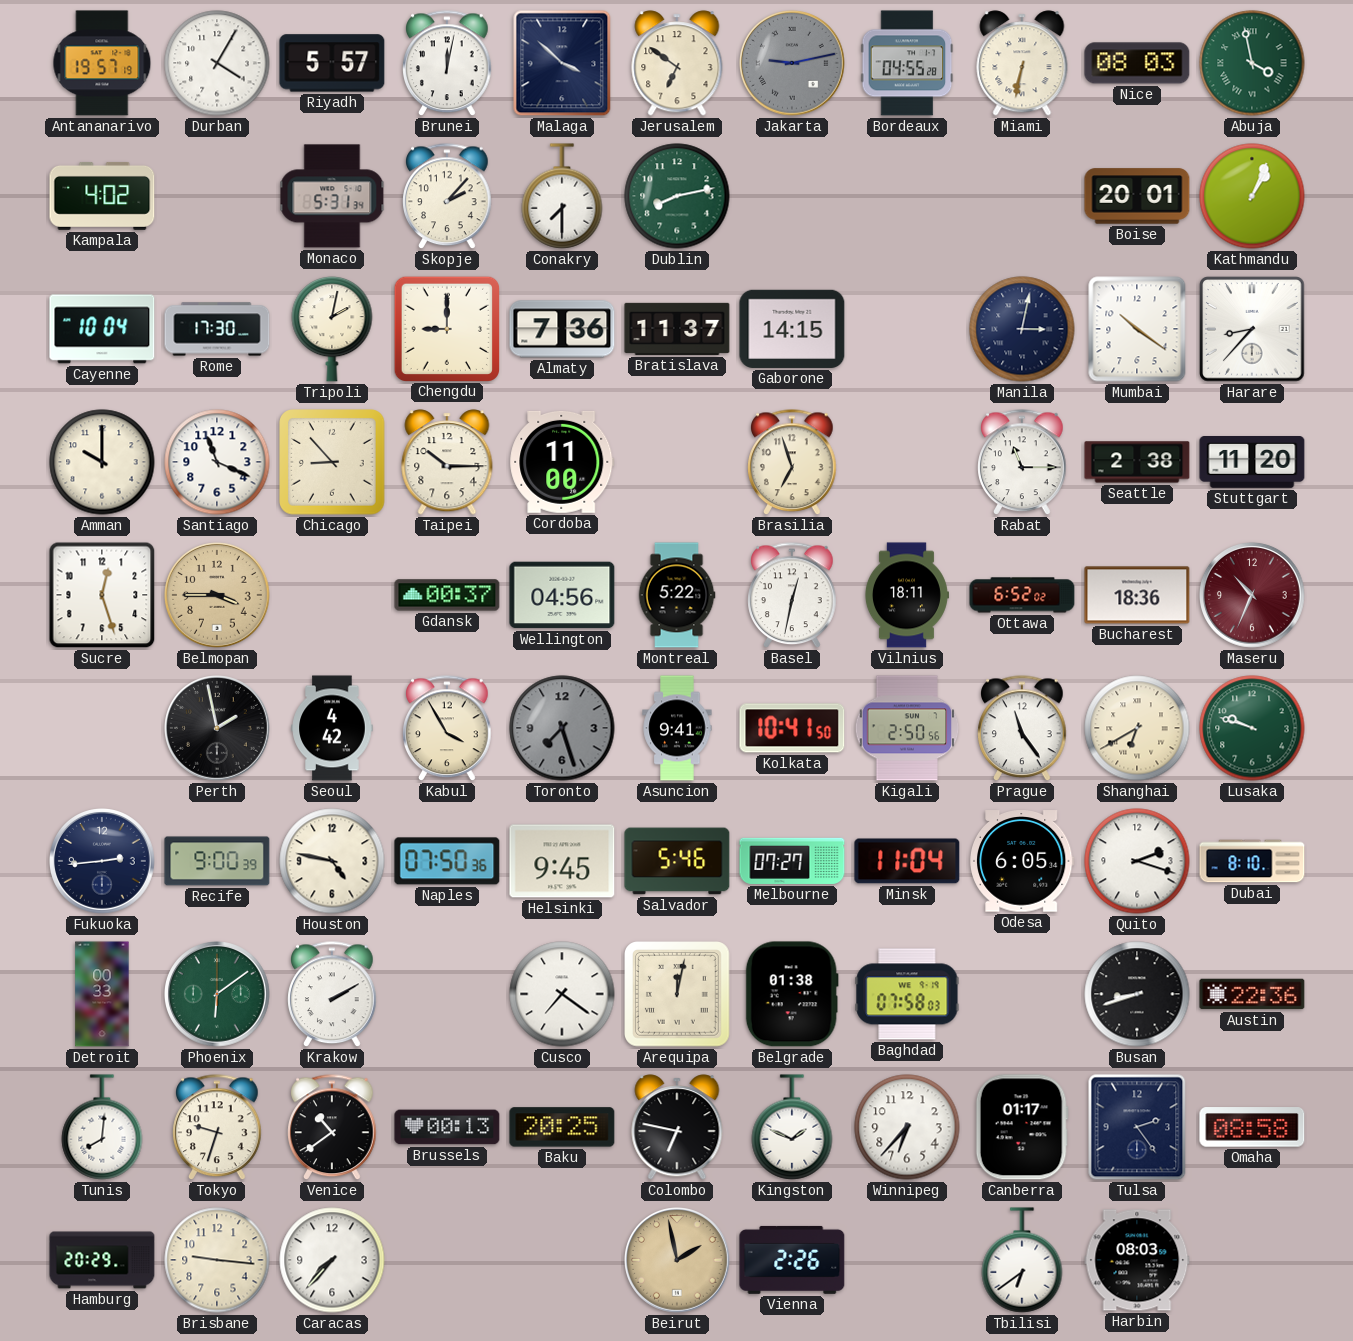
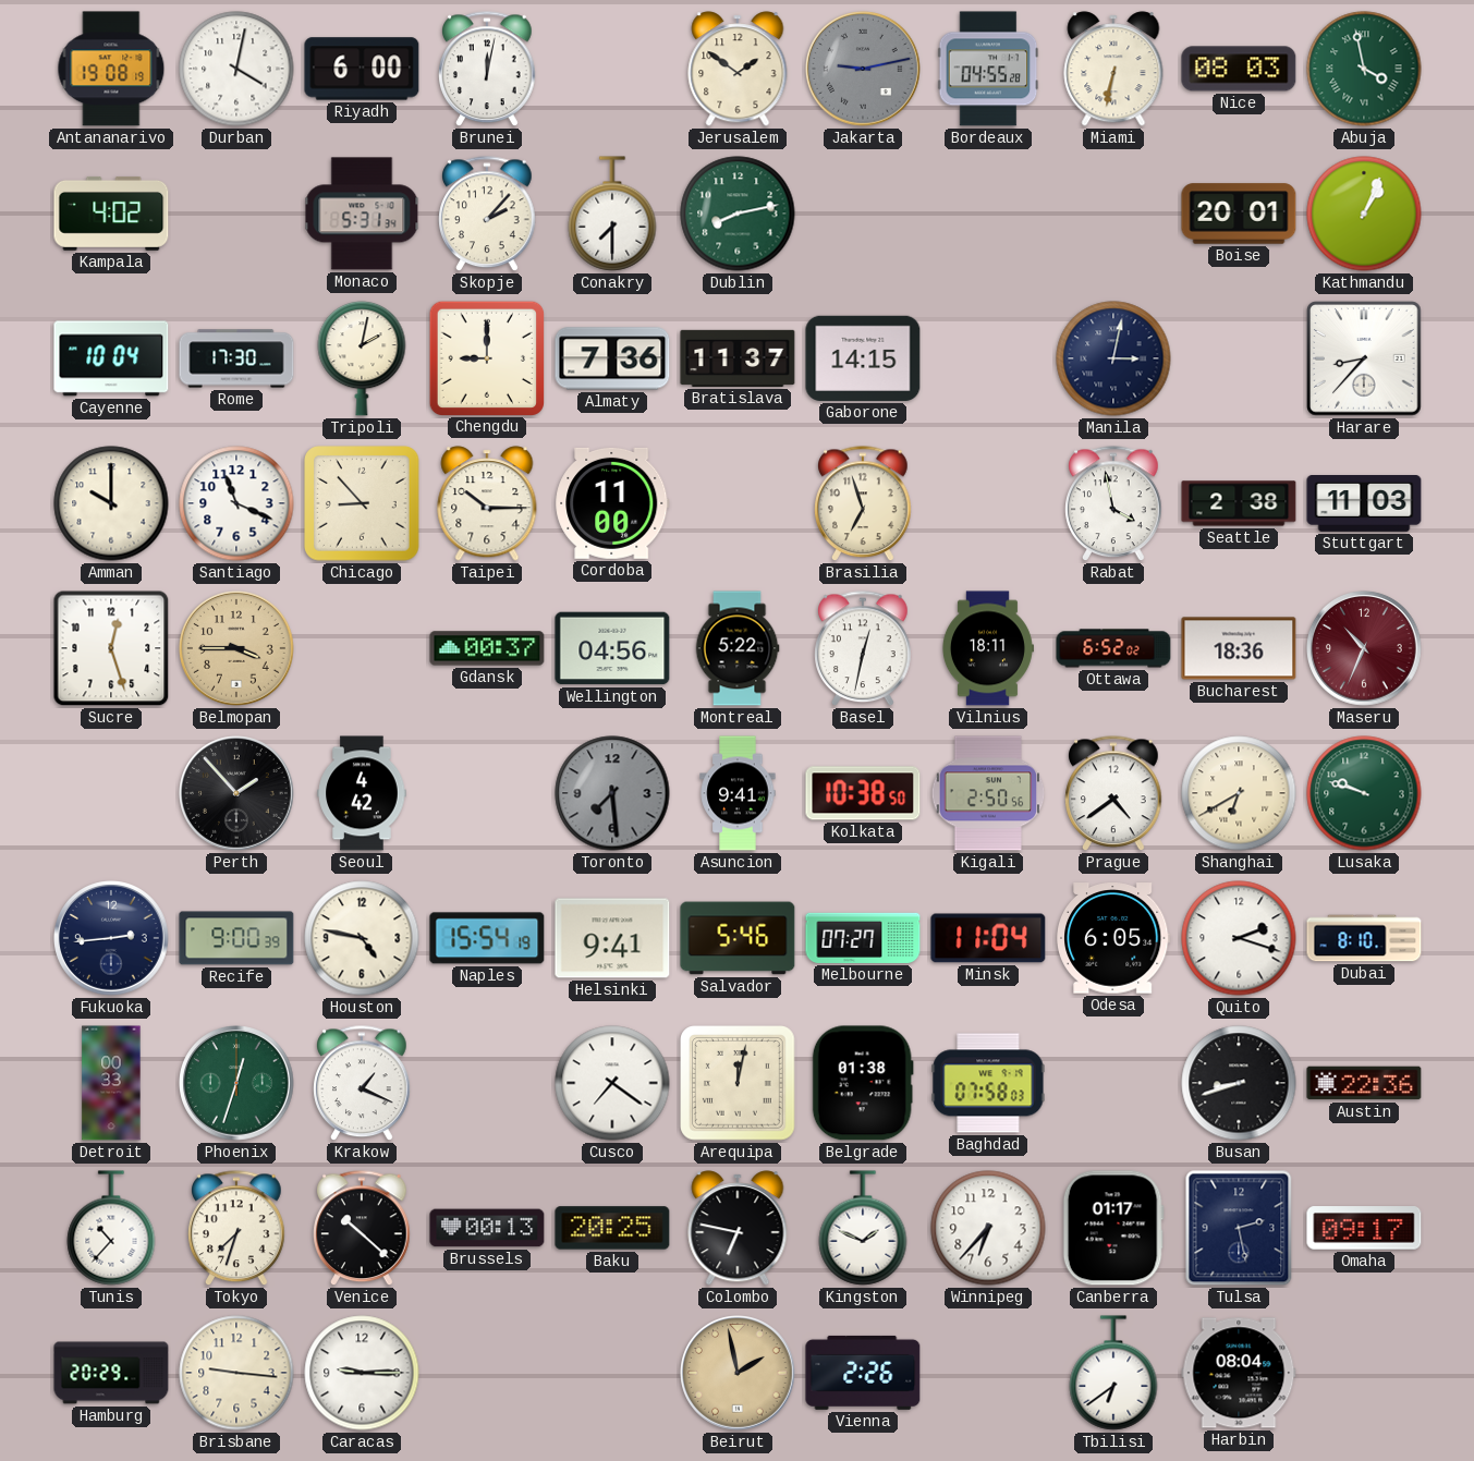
Antananarivo: 19:57 -> 19:08 (111, 69)
Durban: 4:05 -> 4:02 (236, 69)
Riyadh: 5:57 -> 6:00 (362, 69)
Malaga: 3:52 -> none (562, 63)
Jerusalem: 6:51 -> 1:51 (738, 69)
Mumbai: 10:21 -> none (1137, 329)
Rabat: 11:15 -> 3:58 (1113, 504)
Stuttgart: 11:20 -> 11:03 (1364, 503)
Perth: 1:58 -> 1:53 (237, 794)
Kabul: 3:55 -> none (447, 729)
Toronto: 7:27 -> 7:29 (612, 793)
Kolkata: 10:41 -> 10:38 (863, 793)
Prague: 11:24 -> 4:39 (1113, 794)
Naples: 07:50 -> 15:54 (487, 938)
Helsinki: 9:45 -> 9:41 (612, 938)
Phoenix: 6:09 -> 12:33 (237, 1084)
Krakow: 2:10 -> 1:19 (362, 1084)
Tunis: 8:01 -> 10:37 (111, 1228)
Tokyo: 9:33 -> 7:33 (236, 1229)
Venice: 10:39 -> 10:22 (362, 1229)
Tulsa: 2:24 -> 2:28 (1239, 1228)
Omaha: 08:58 -> 09:17 (1364, 1228)
Caracas: 7:37 -> 9:15 (362, 1373)
Harbin: 08:03 -> 08:04 (1239, 1373)
